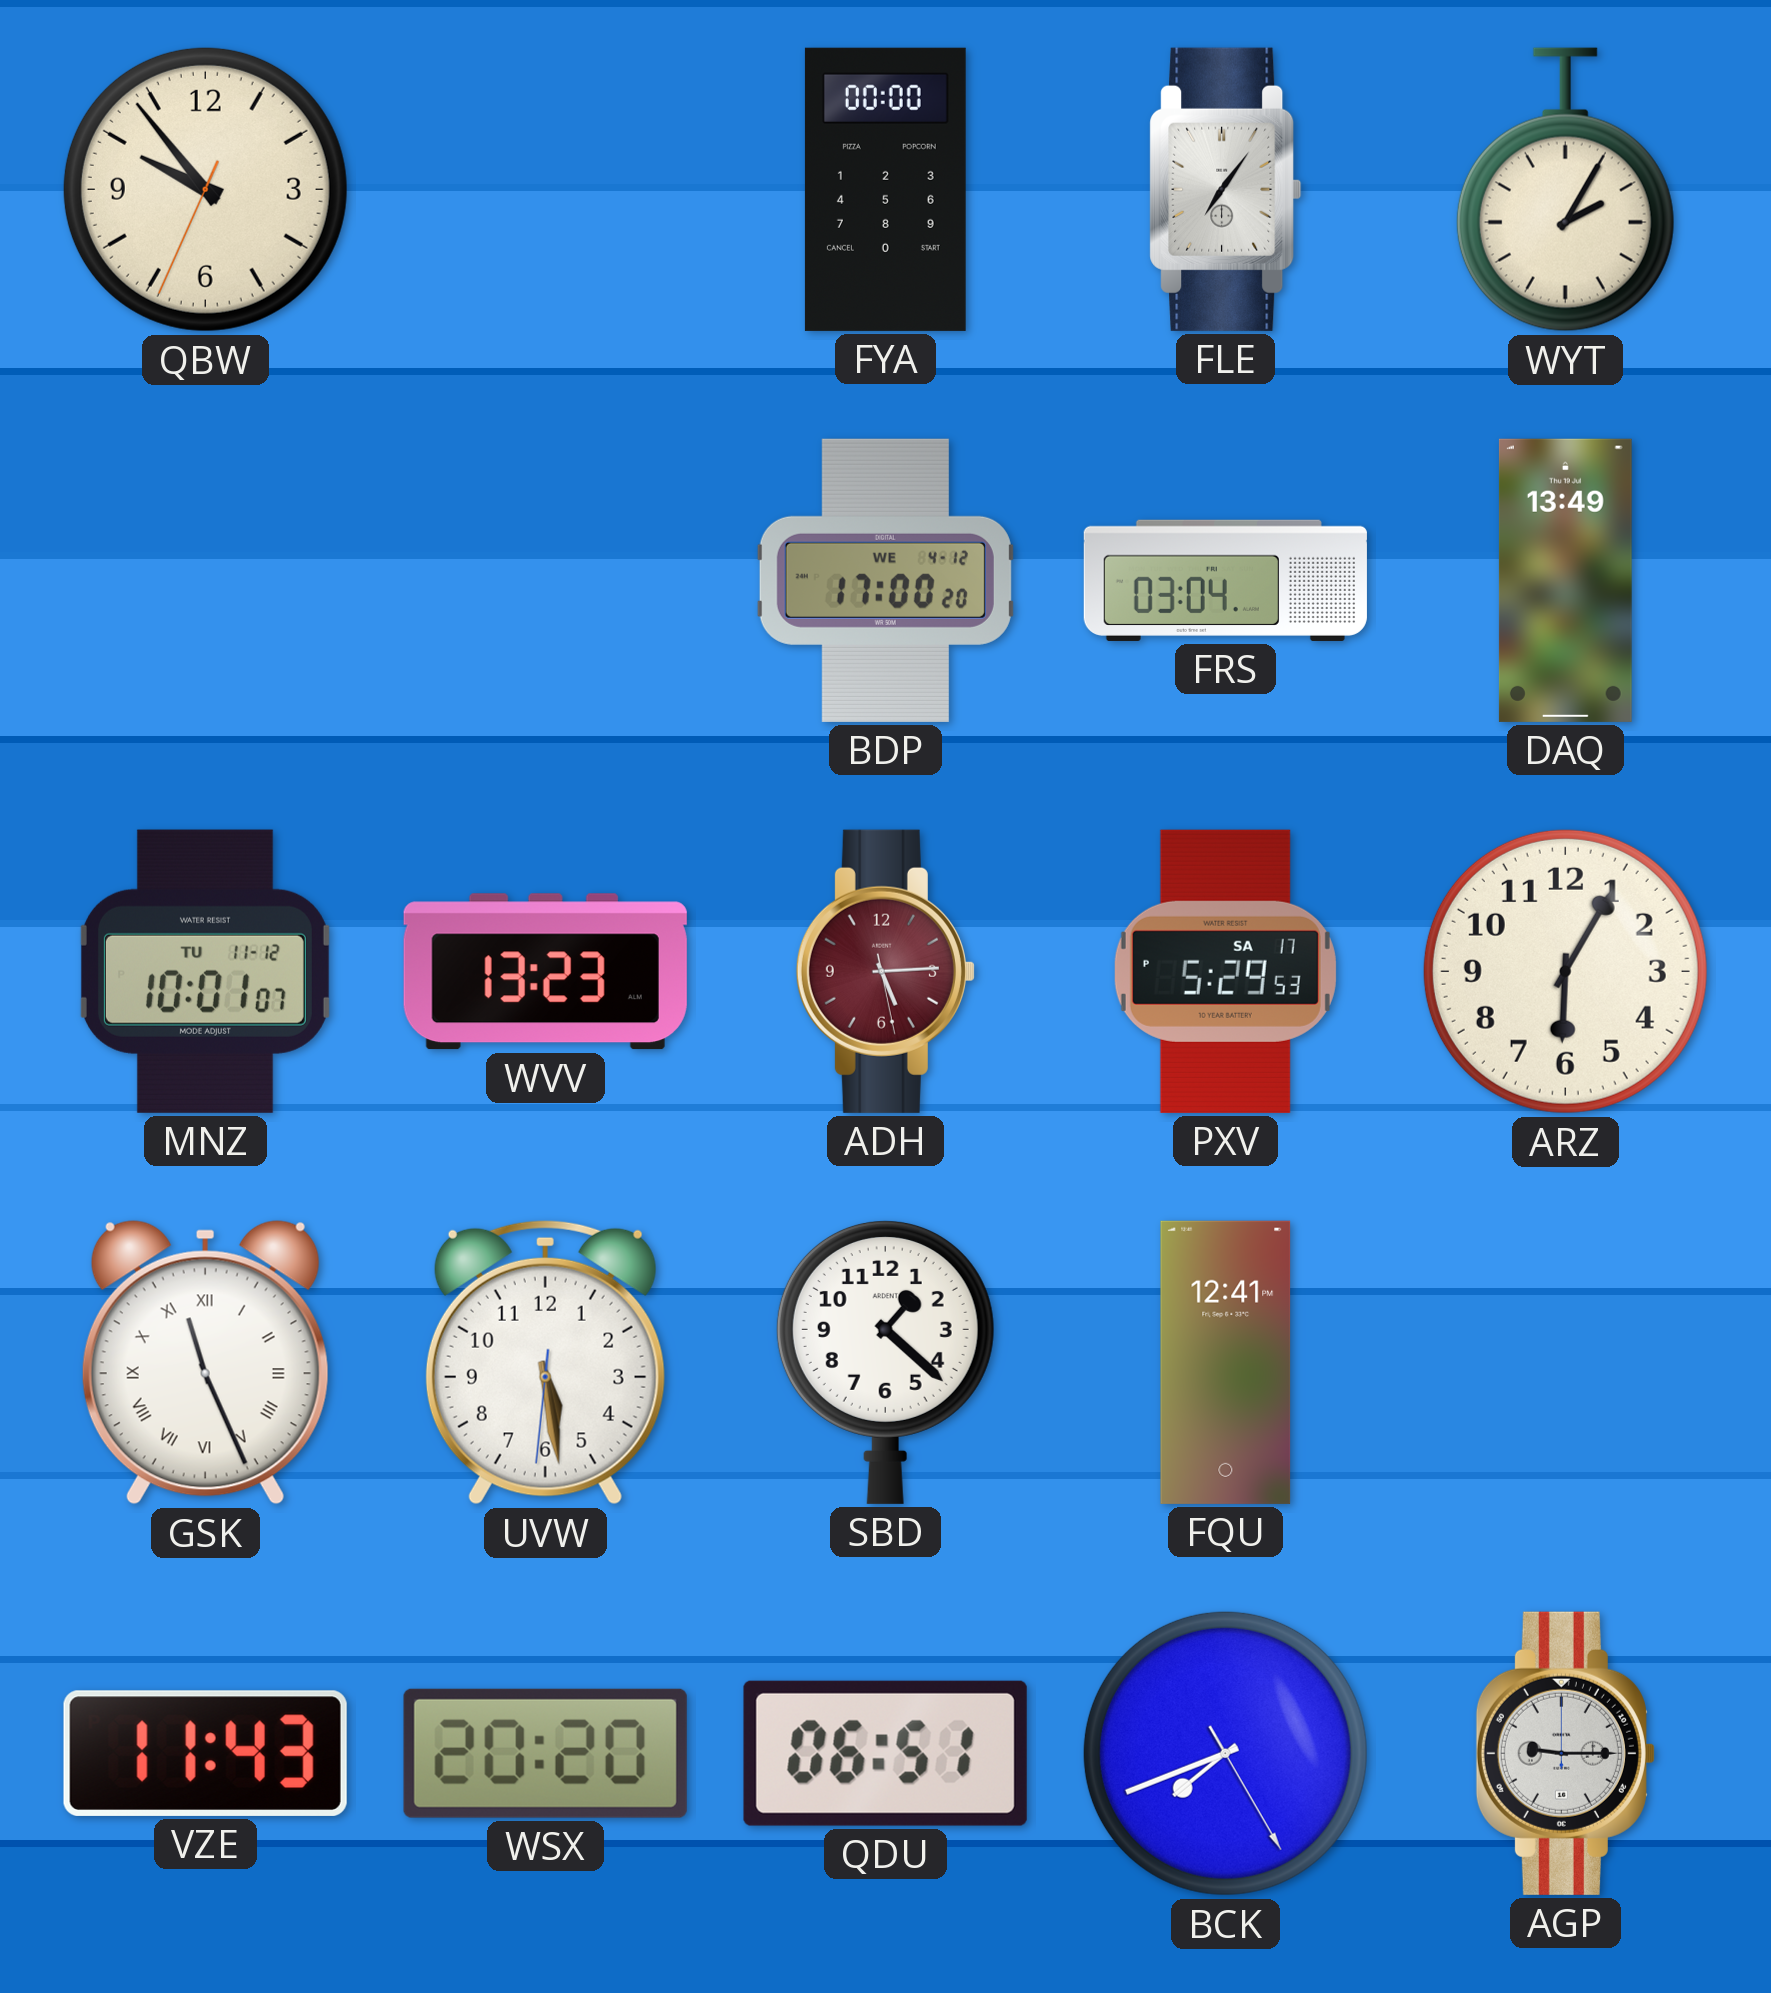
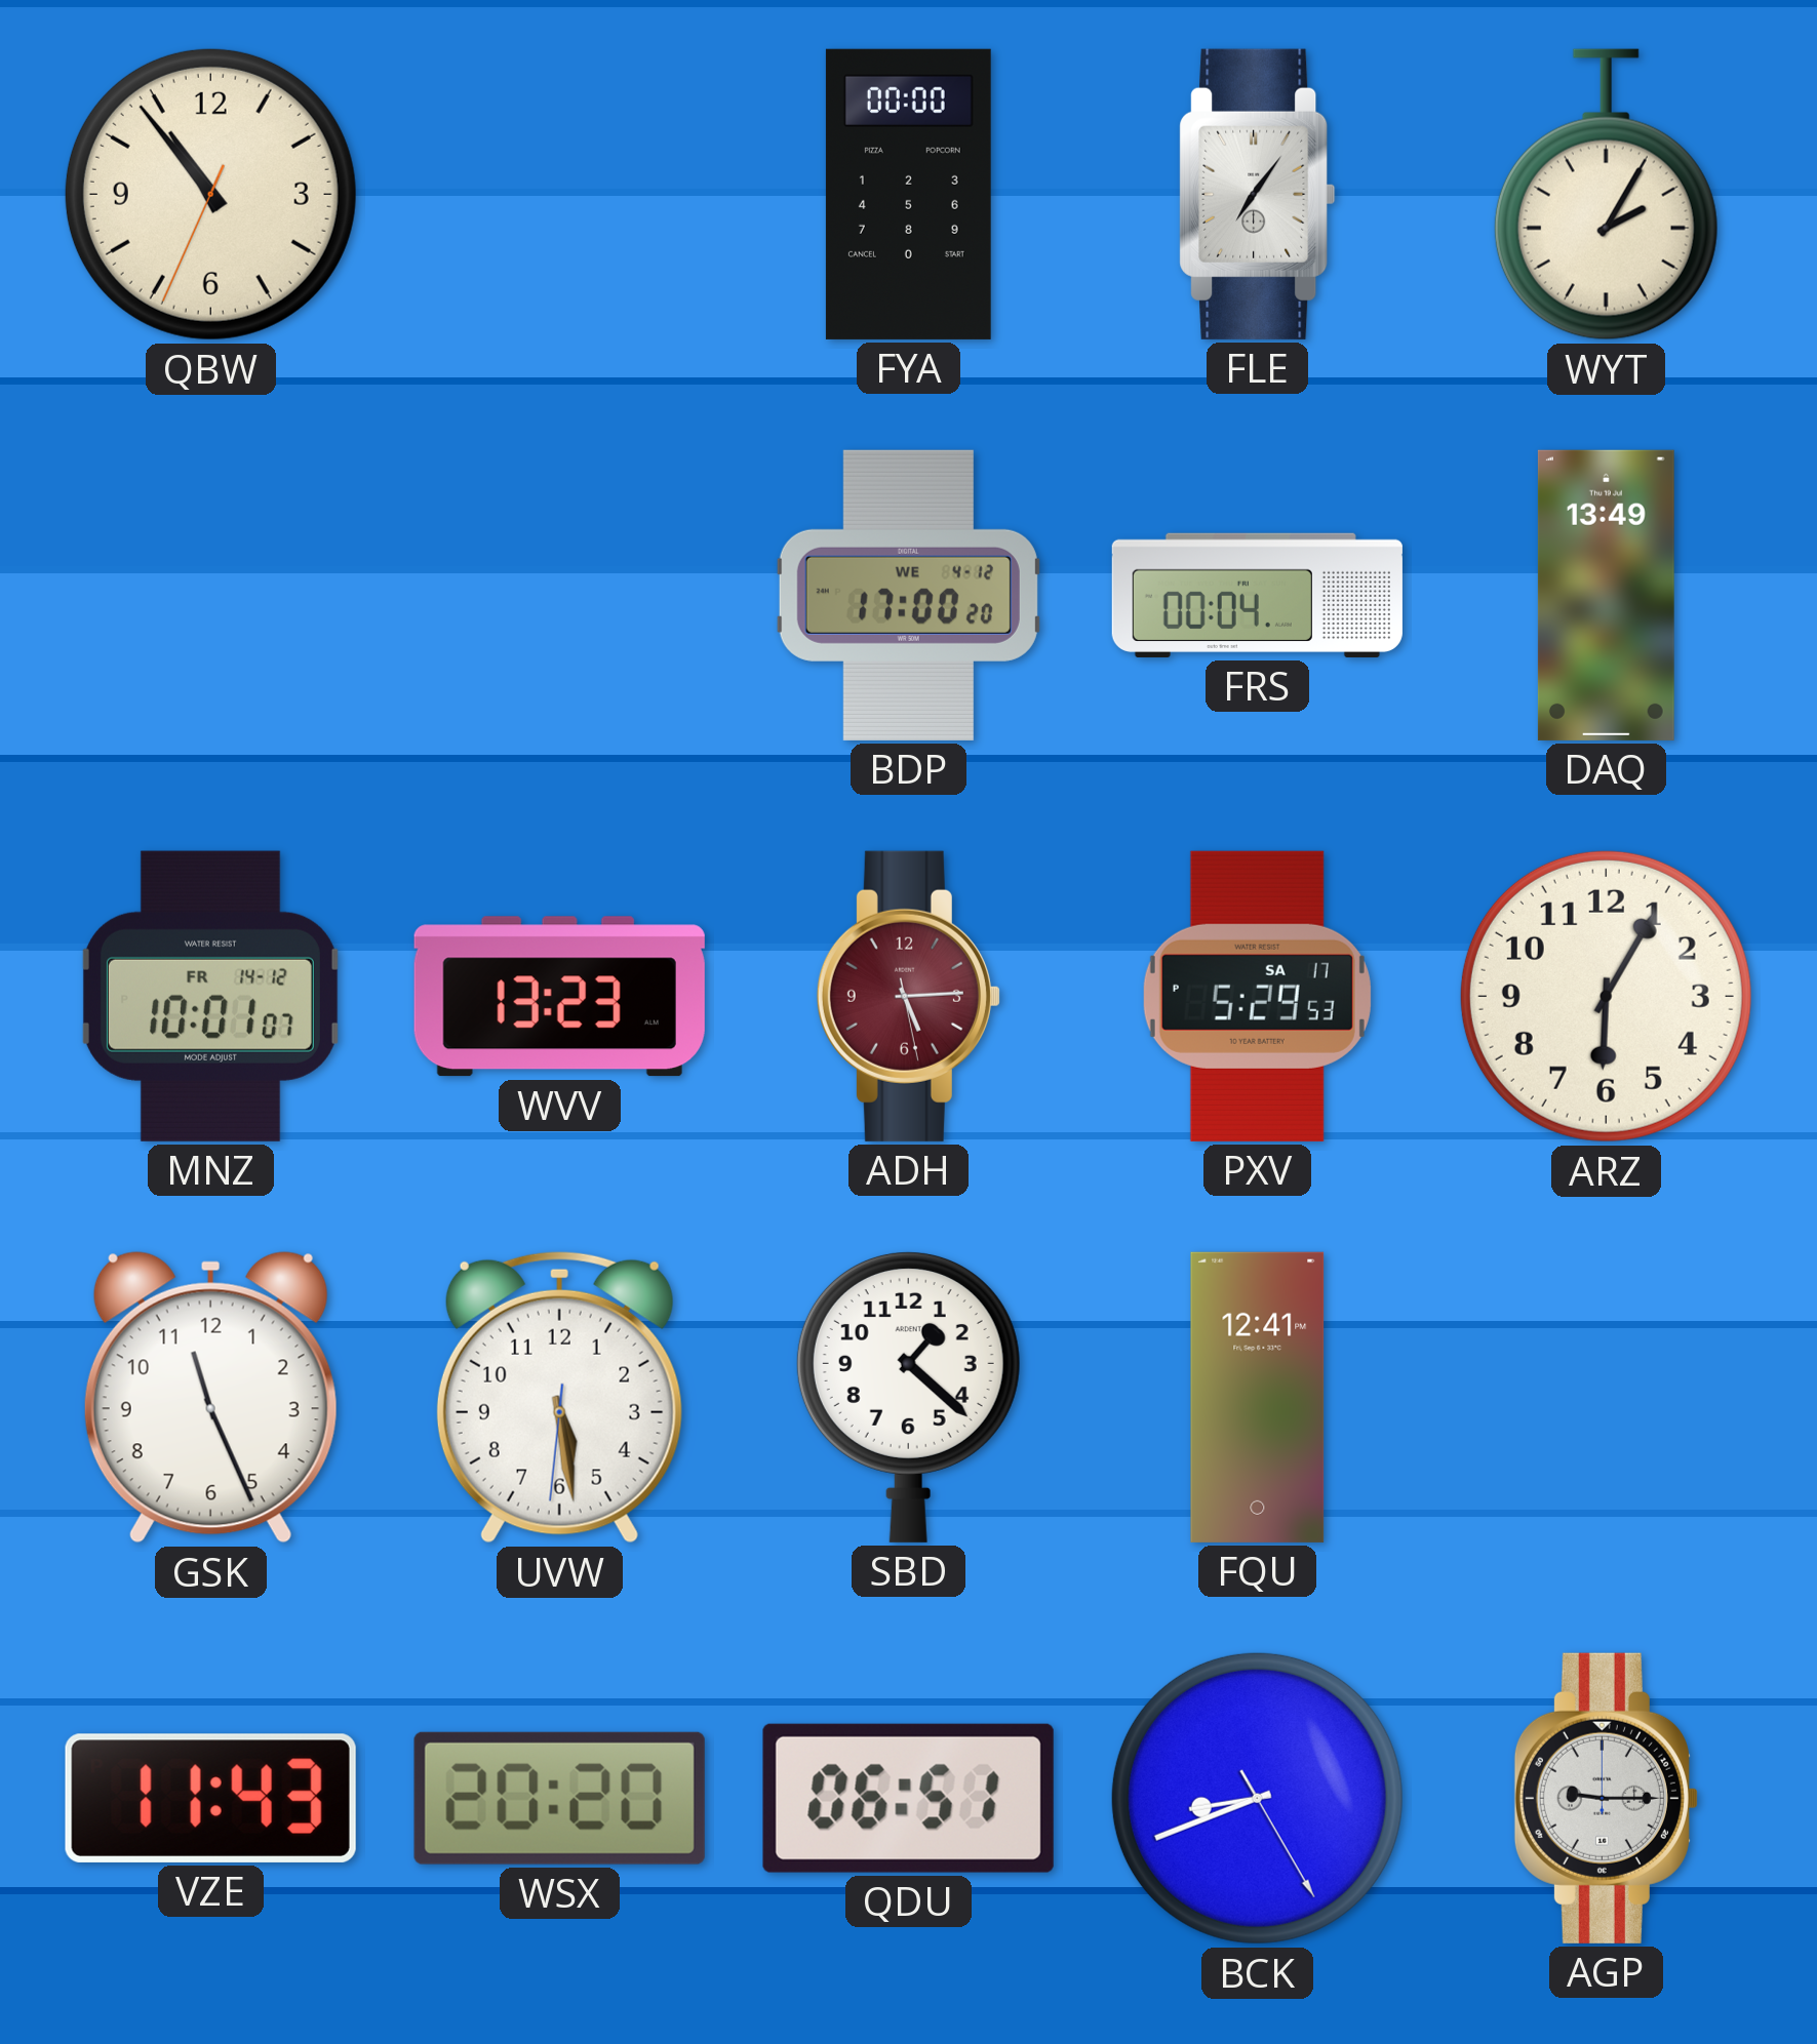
QBW: 9:53 -> 10:53 (210, 194)
FRS: 03:04 -> 00:04 (1257, 595)
MNZ date: TU 11-12 -> FR 14-12 (210, 996)
GSK numerals: Roman -> Arabic (210, 1398)
BCK: 7:41 -> 8:41 (1257, 1798)
